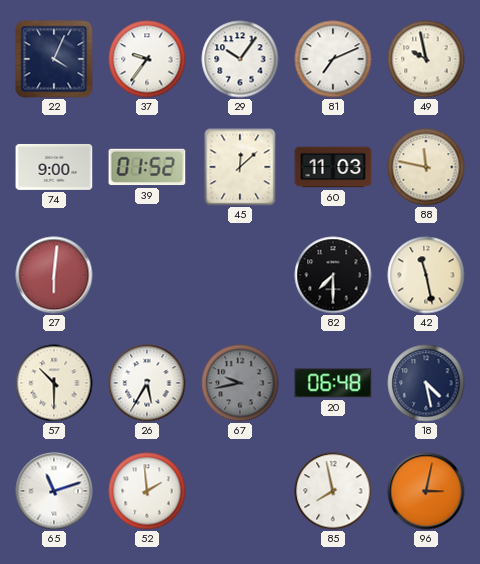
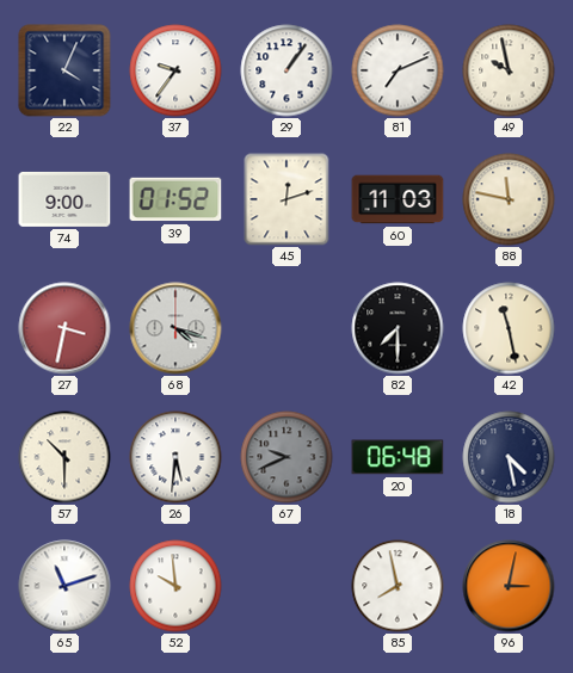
29: 10:06 -> 1:06 (286, 70)
45: 12:08 -> 12:12 (286, 199)
27: 6:01 -> 3:32 (64, 328)
68: none -> 4:18 (175, 328)
26: 5:35 -> 5:31 (175, 457)
67: 9:43 -> 9:41 (286, 457)
52: 1:59 -> 9:59 (175, 586)
